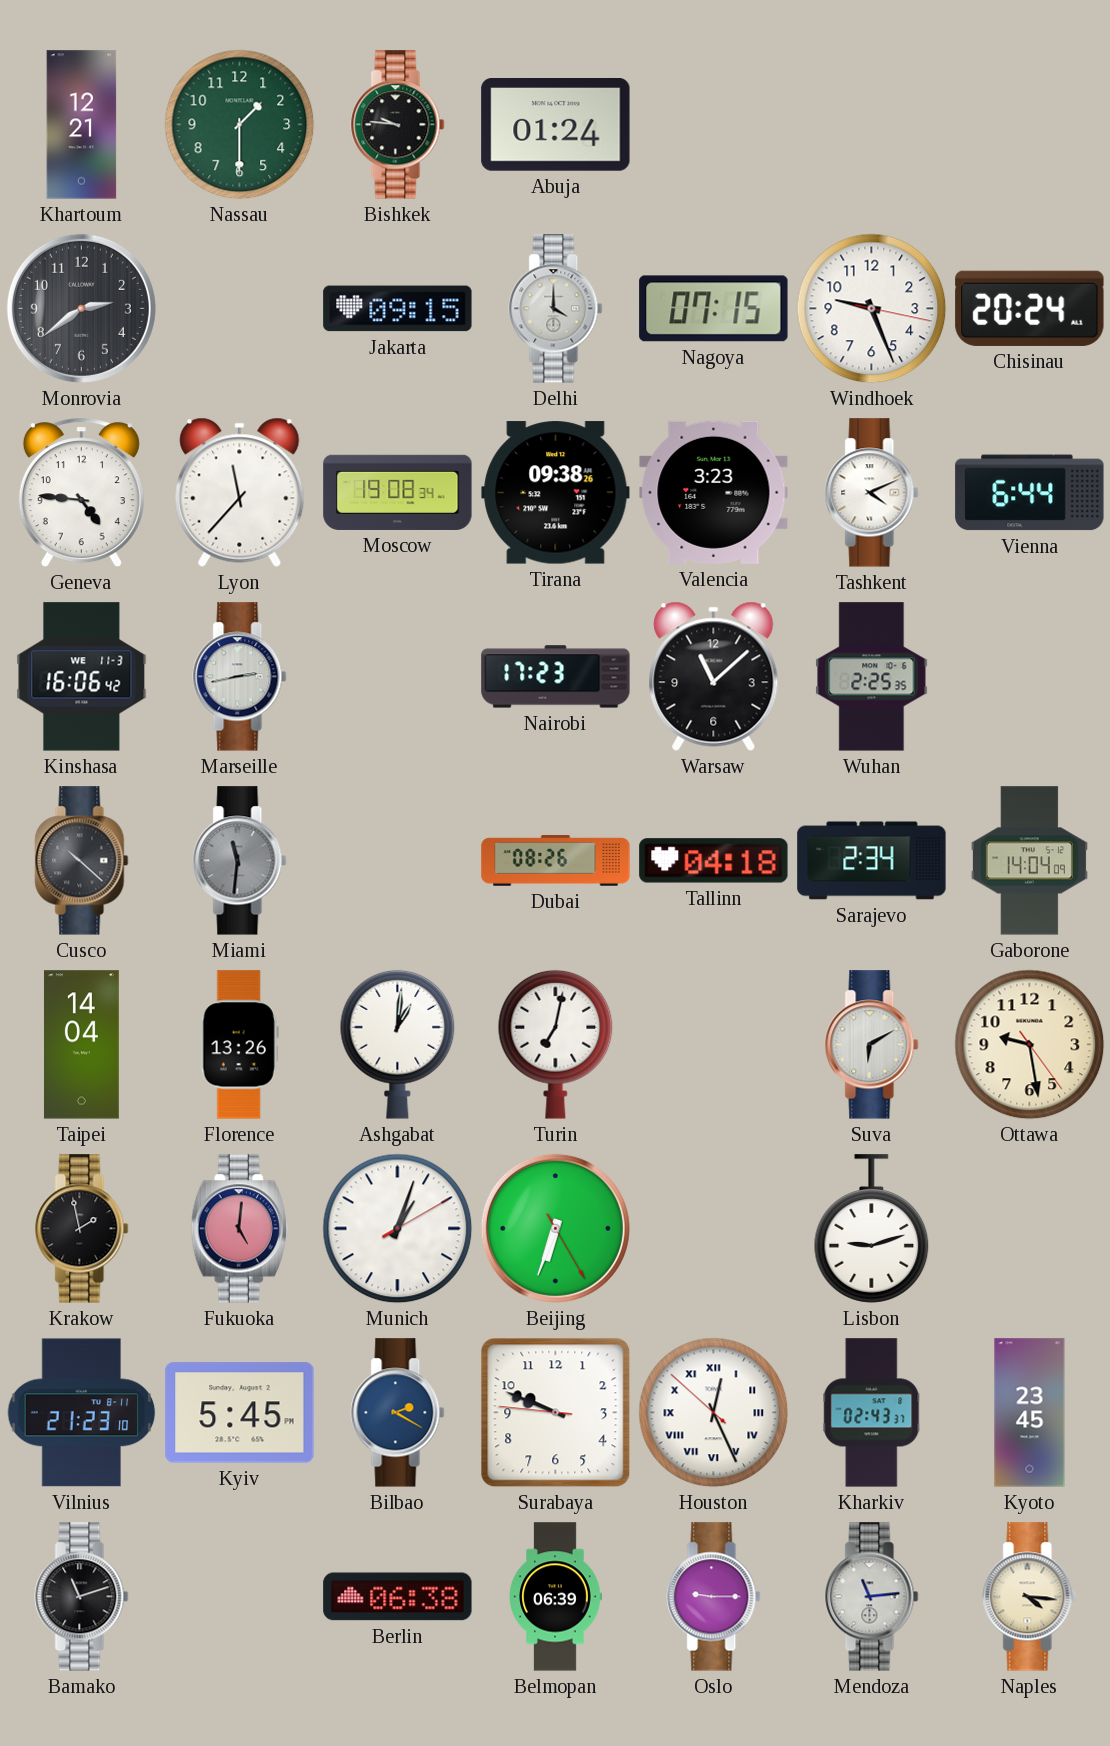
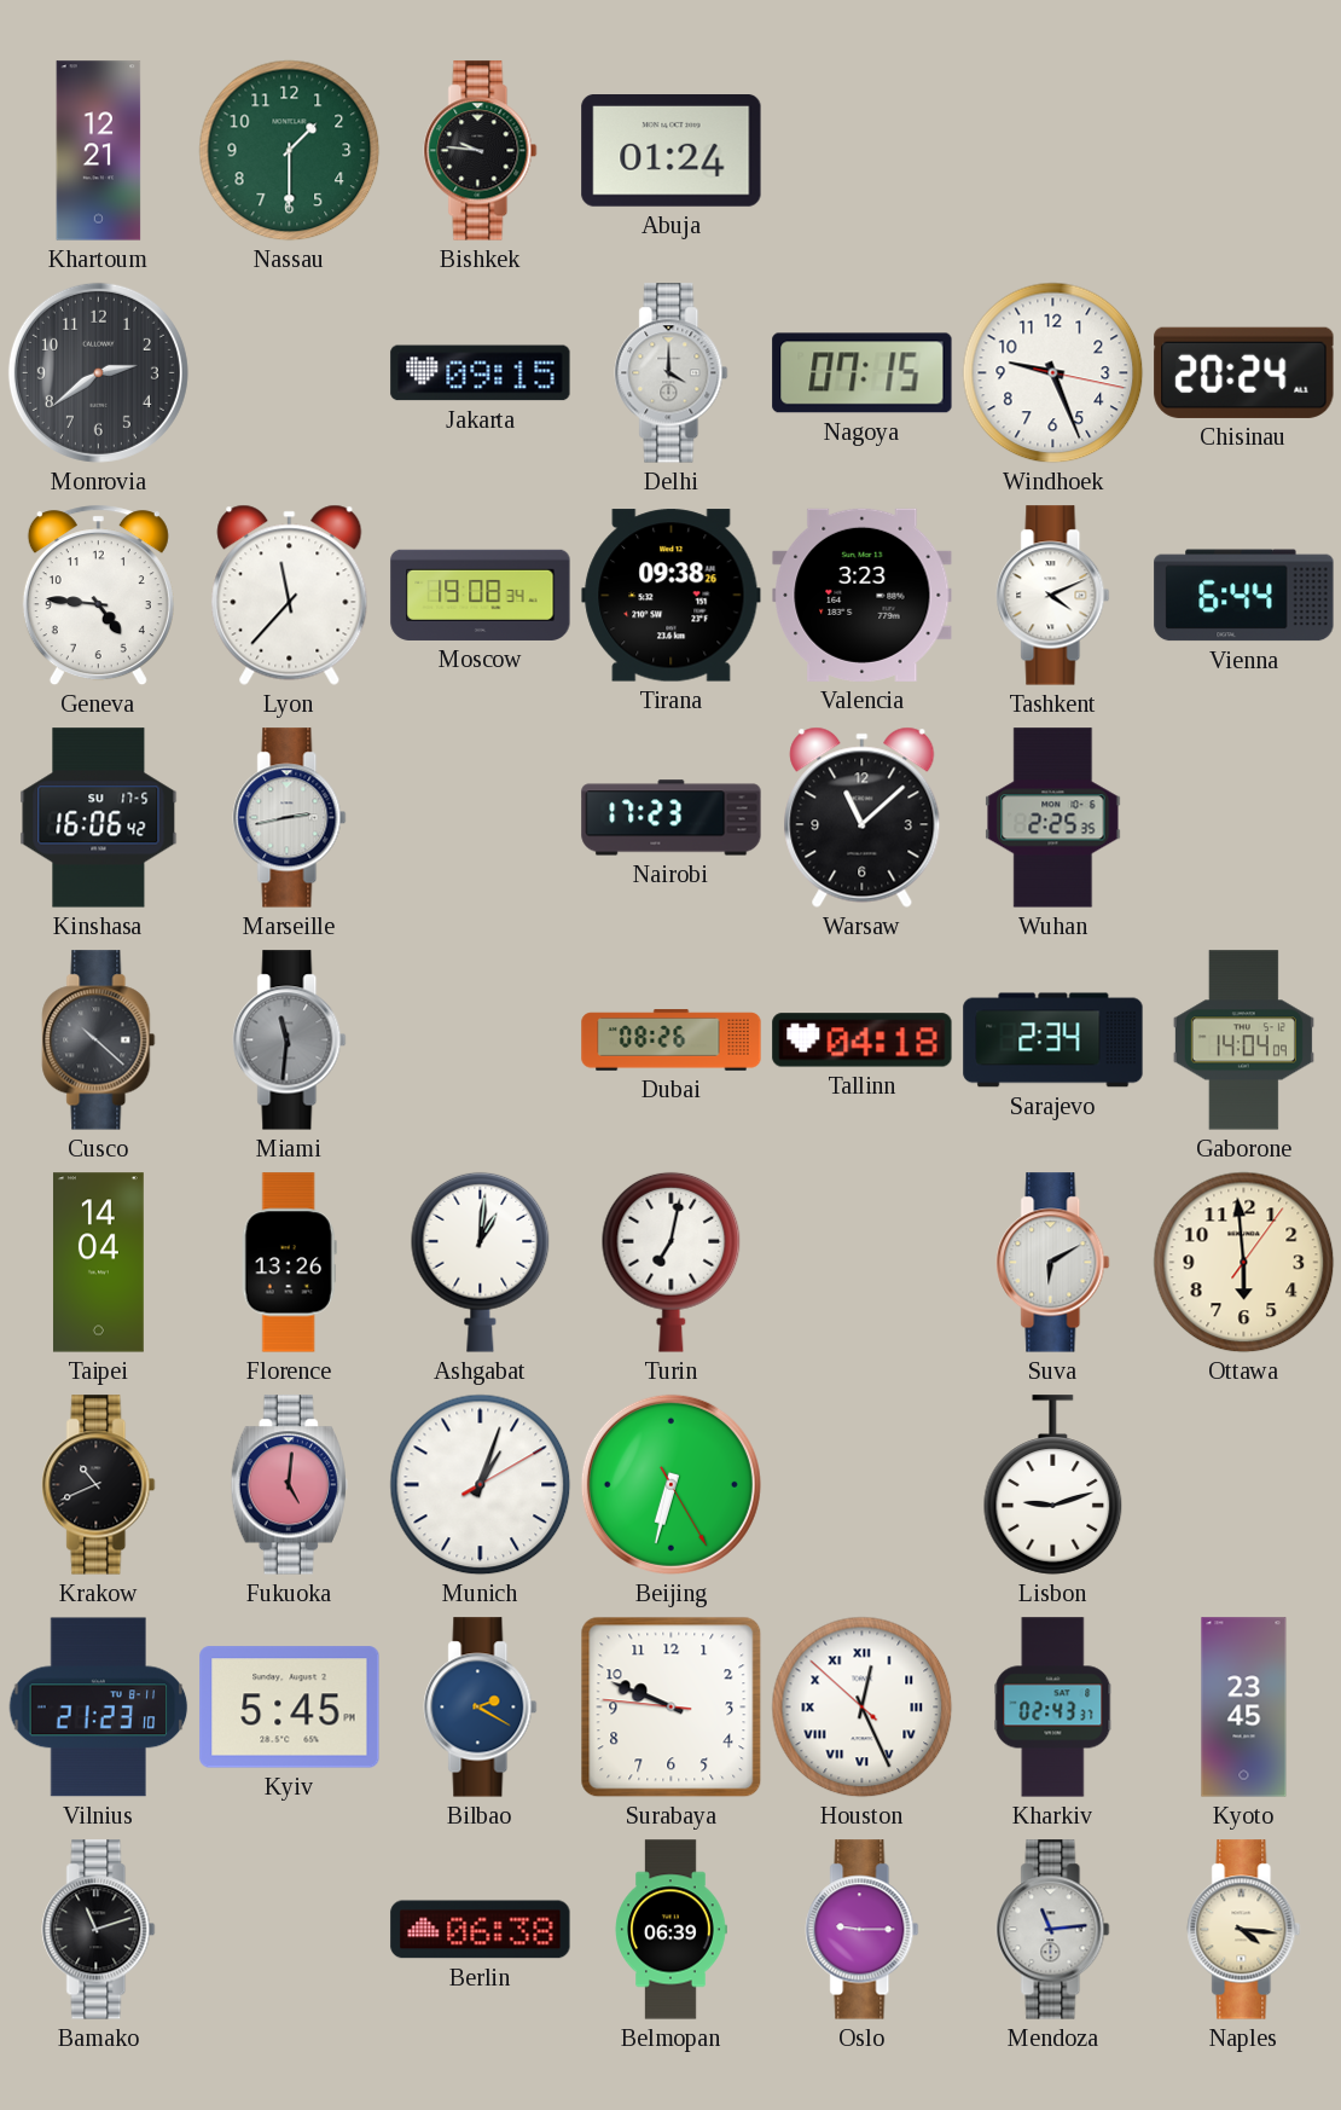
Kinshasa date: WE 11-3 -> SU 17-5 (99, 818)
Ottawa: 9:28 -> 5:59 (1244, 1263)
Krakow: 1:58 -> 10:41 (99, 1485)
Beijing: 6:33 -> 6:32 (670, 1484)
